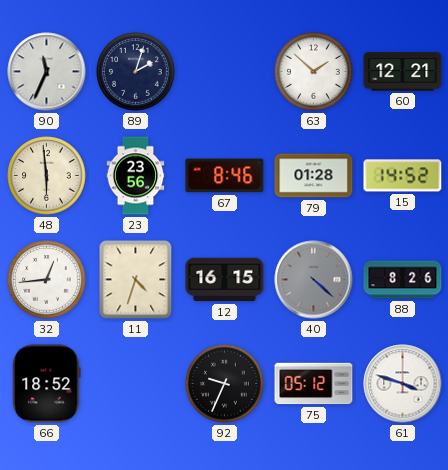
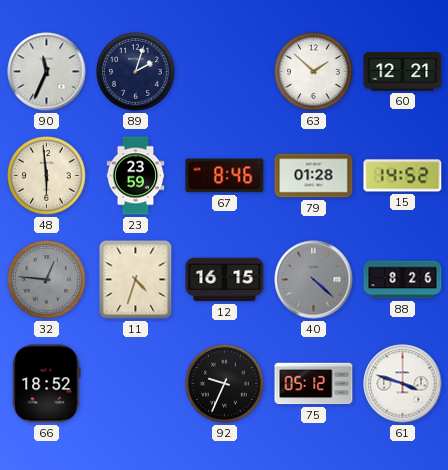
23: 23:56 -> 23:59 (136, 176)
32: 12:44 -> 12:46 (47, 280)
32 dial: white -> grey (47, 280)
